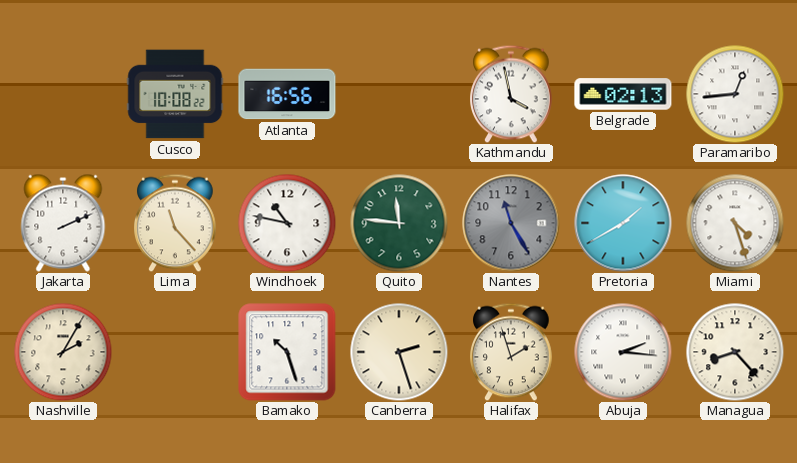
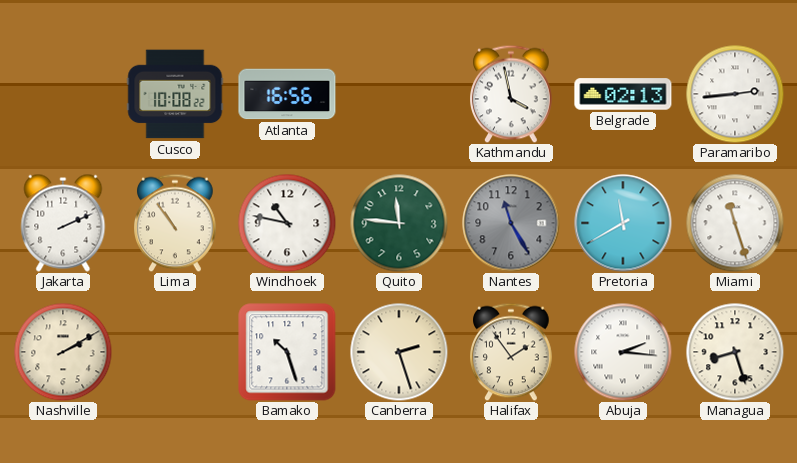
Paramaribo: 12:44 -> 2:44 (735, 94)
Lima: 11:23 -> 10:54 (176, 223)
Pretoria: 1:40 -> 11:40 (623, 223)
Miami: 4:27 -> 11:27 (735, 223)
Nashville: 2:05 -> 2:10 (63, 352)
Halifax: 1:57 -> 1:54 (512, 352)
Managua: 8:23 -> 8:27 (735, 352)
